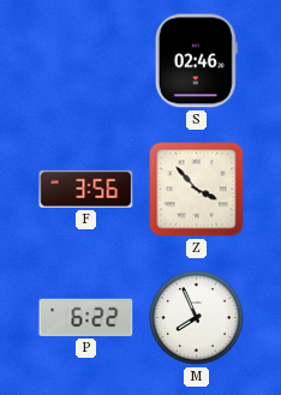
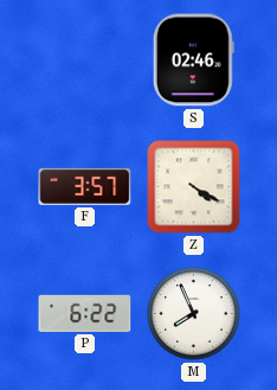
F: 3:56 -> 3:57 (85, 186)
Z: 3:53 -> 4:20 (194, 187)
